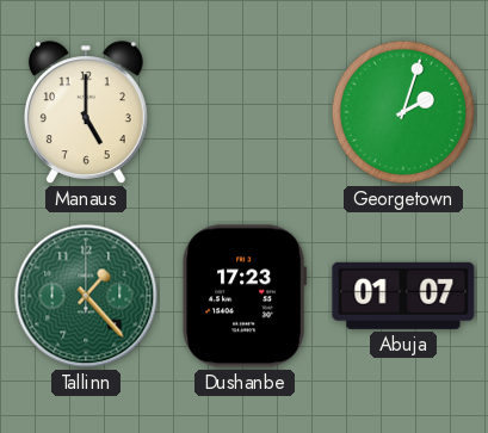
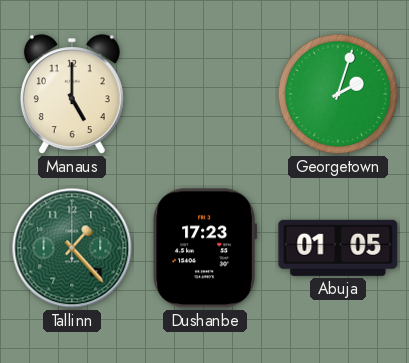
Abuja: 01:07 -> 01:05 (338, 248)
